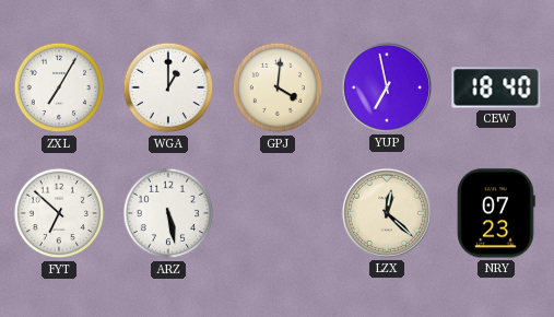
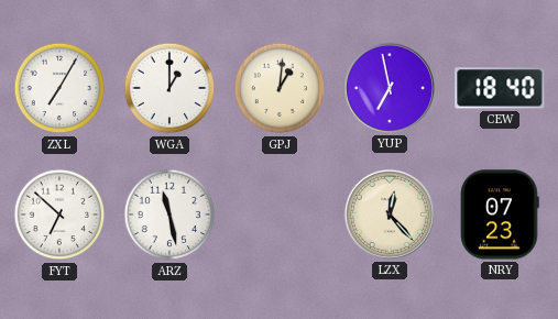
GPJ: 4:01 -> 1:01 (280, 88)
ARZ: 5:28 -> 11:28 (169, 215)
LZX: 12:22 -> 12:23 (390, 215)
